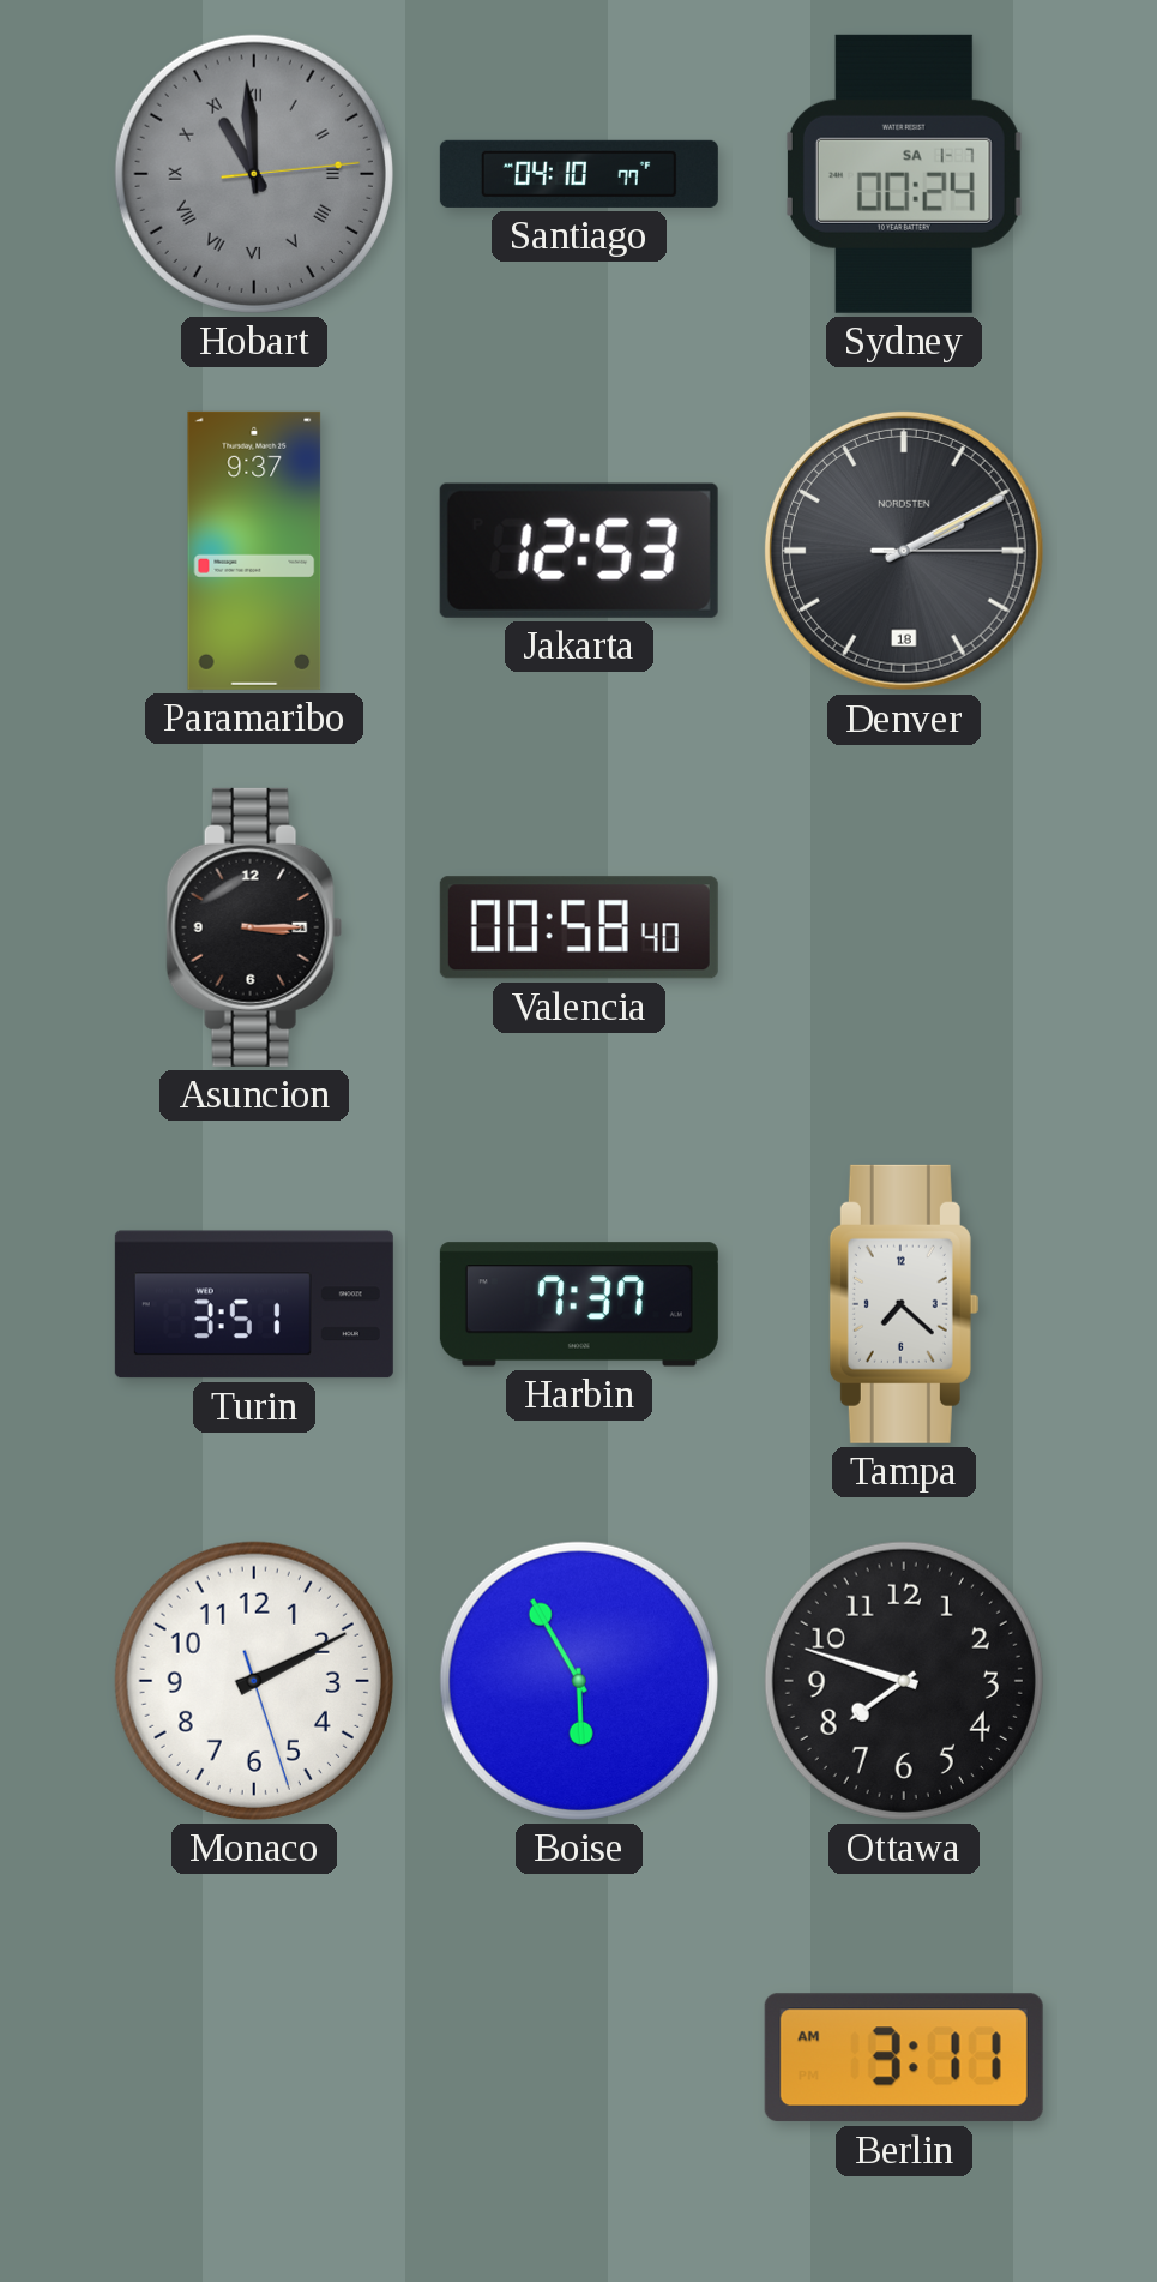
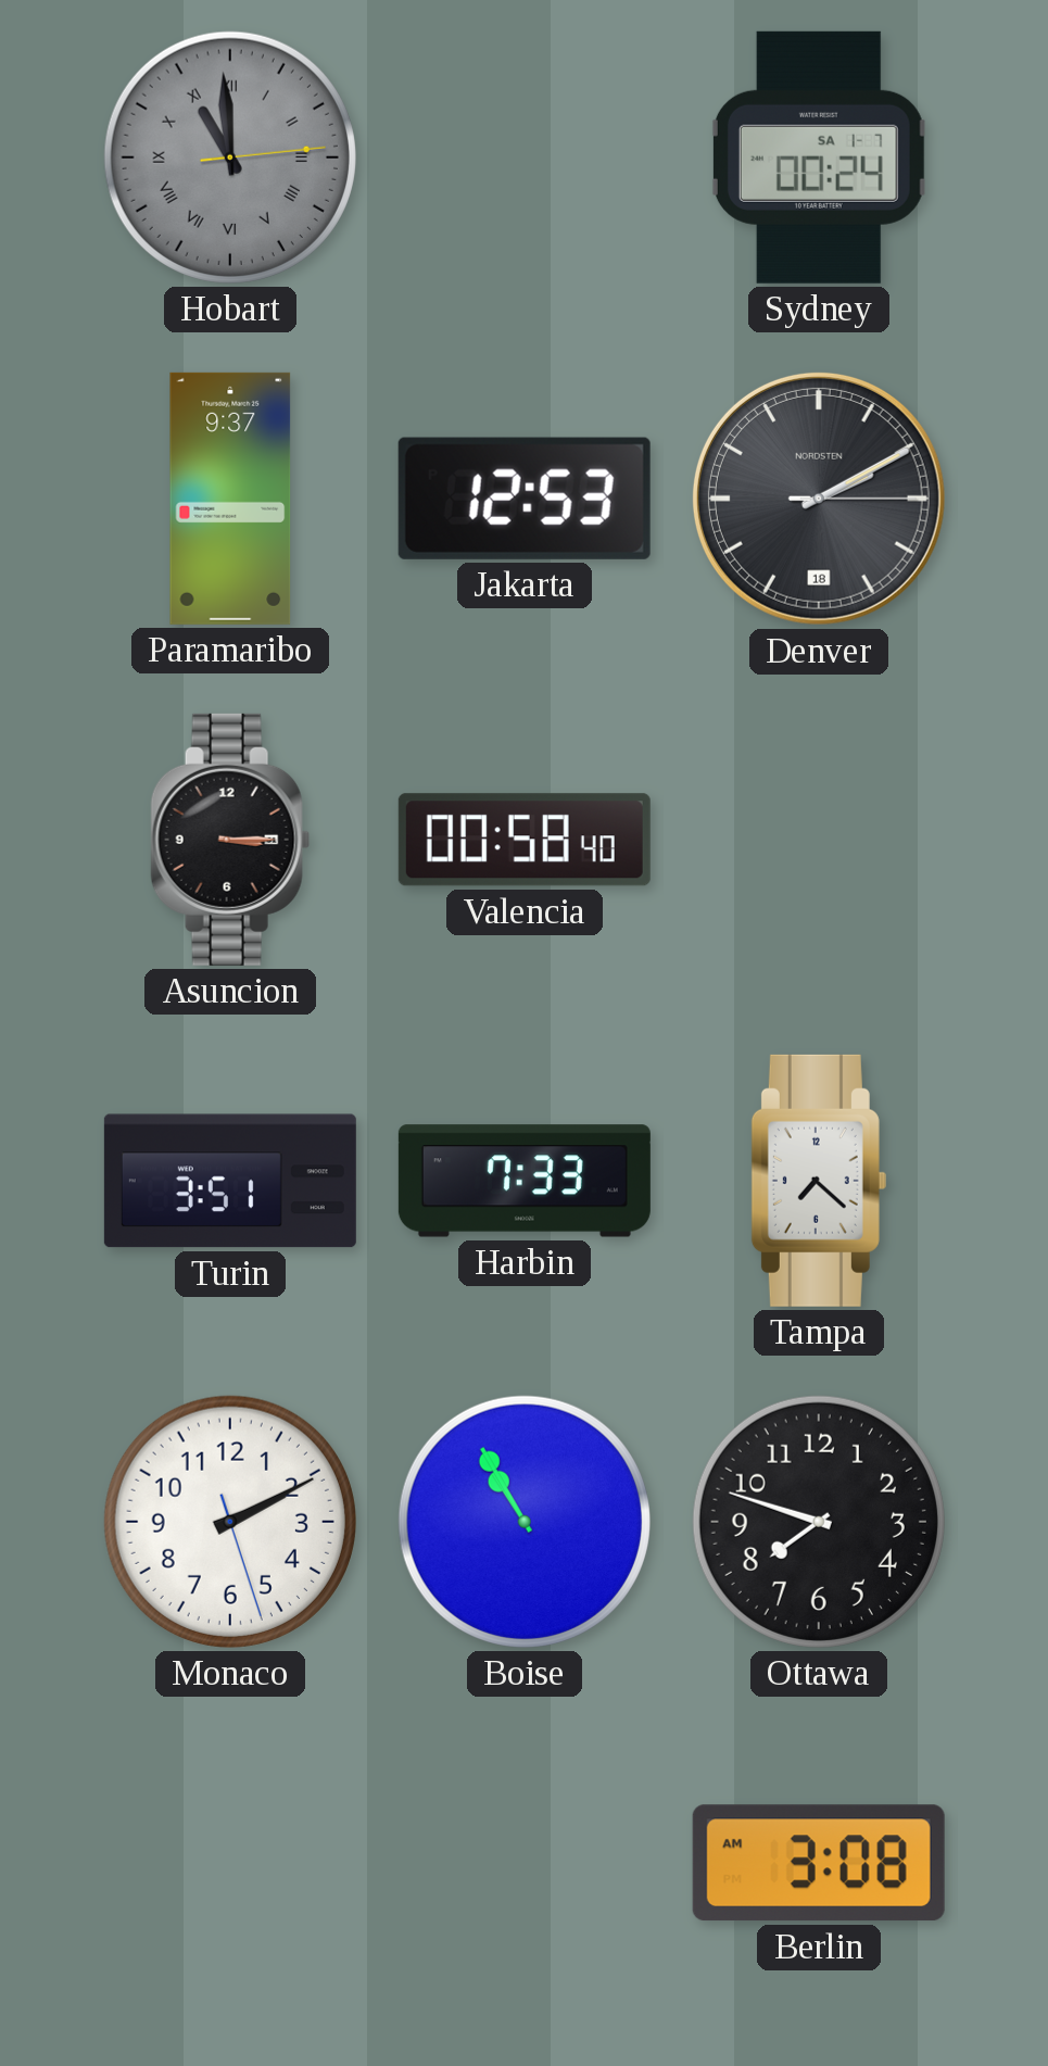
Santiago: 04:10 -> none (579, 174)
Harbin: 7:37 -> 7:33 (525, 1181)
Boise: 5:55 -> 10:55 (525, 1522)
Berlin: 3:11 -> 3:08 (819, 1863)
